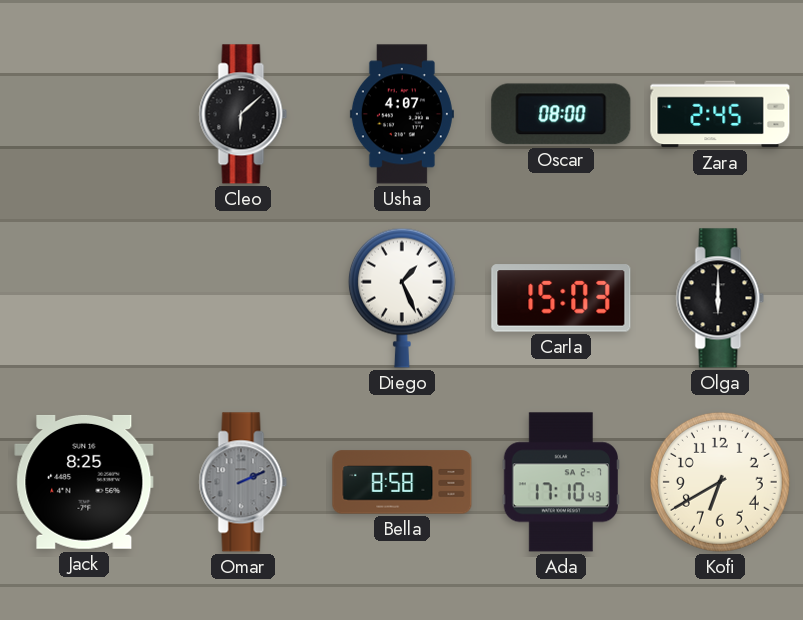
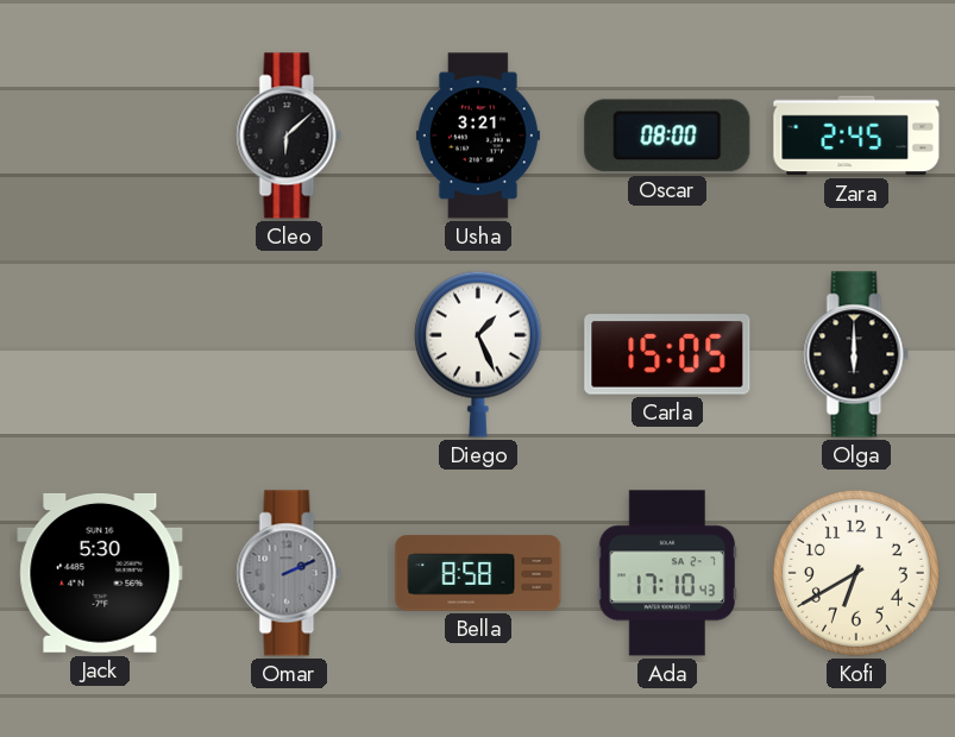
Usha: 4:07 -> 3:21 (478, 136)
Carla: 15:03 -> 15:05 (667, 354)
Jack: 8:25 -> 5:30 (100, 573)
